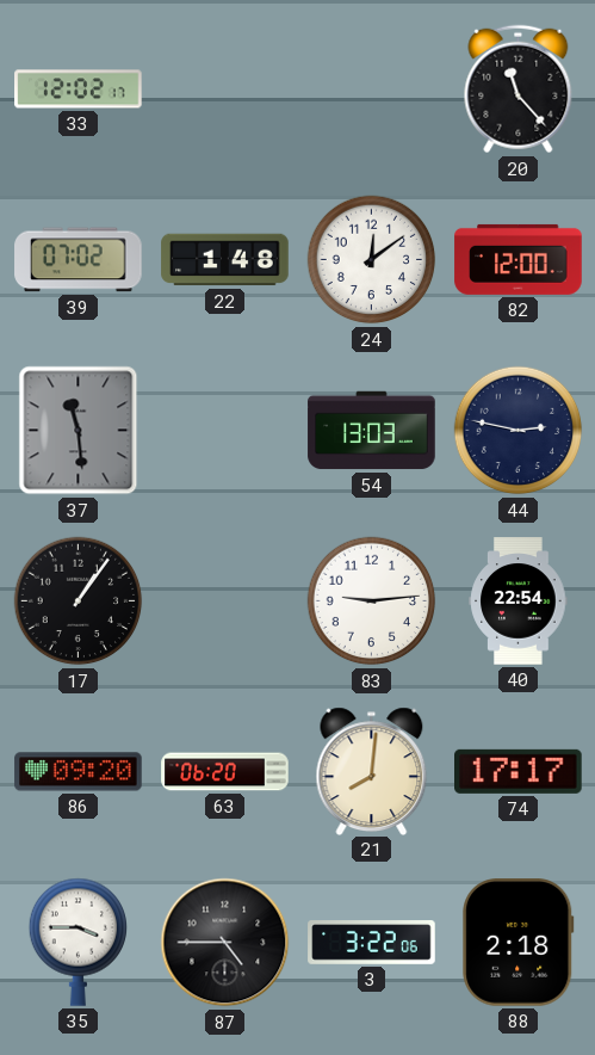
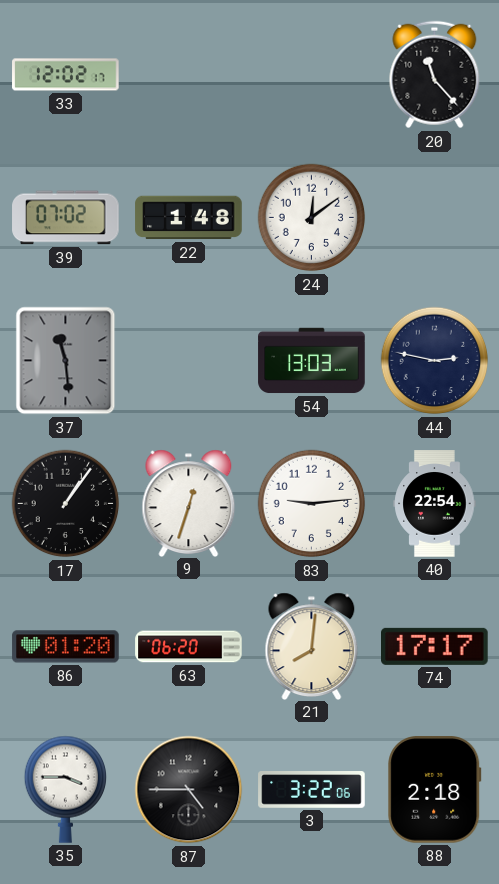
82: 12:00 -> none (519, 259)
9: none -> 12:33 (189, 503)
86: 09:20 -> 01:20 (66, 647)
